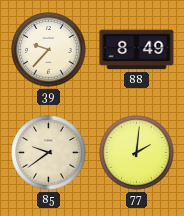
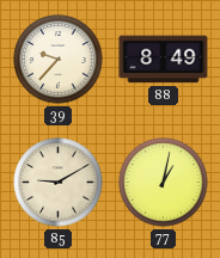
85: 9:39 -> 9:10 (59, 183)
77: 2:01 -> 1:02 (164, 183)
